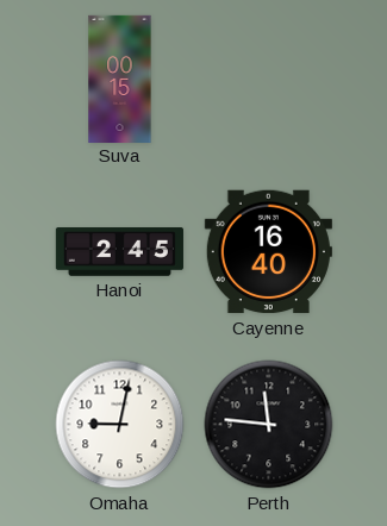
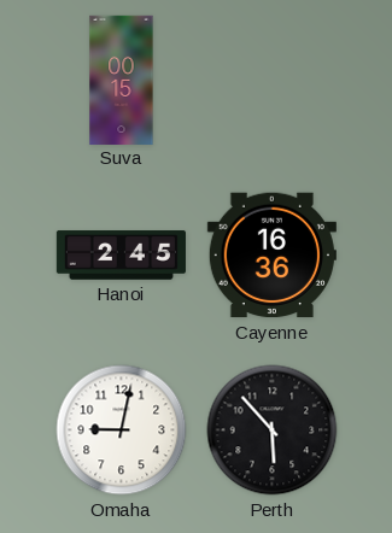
Cayenne: 16:40 -> 16:36 (271, 256)
Perth: 11:46 -> 5:53 (273, 430)
